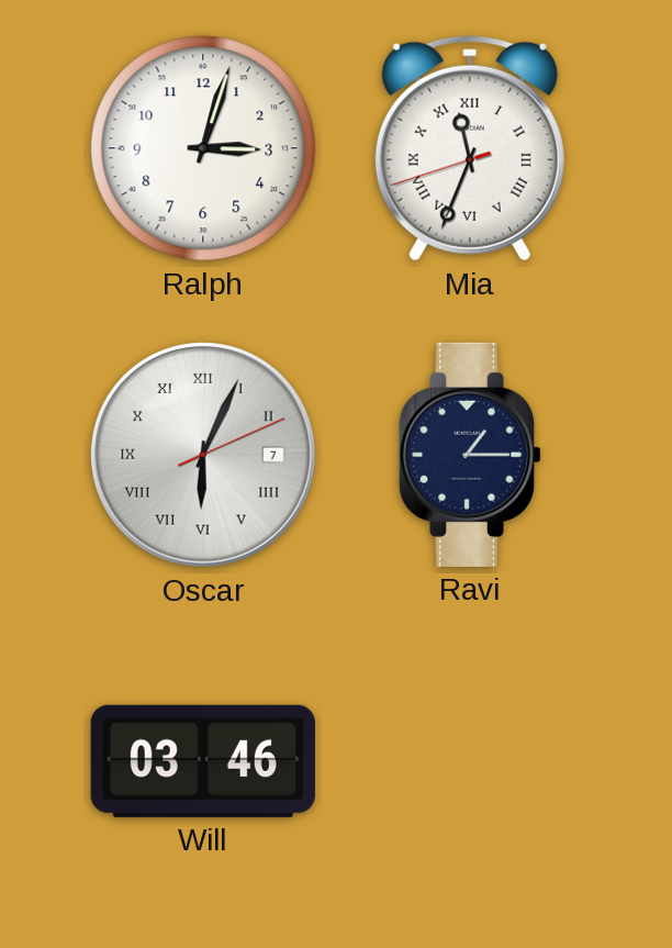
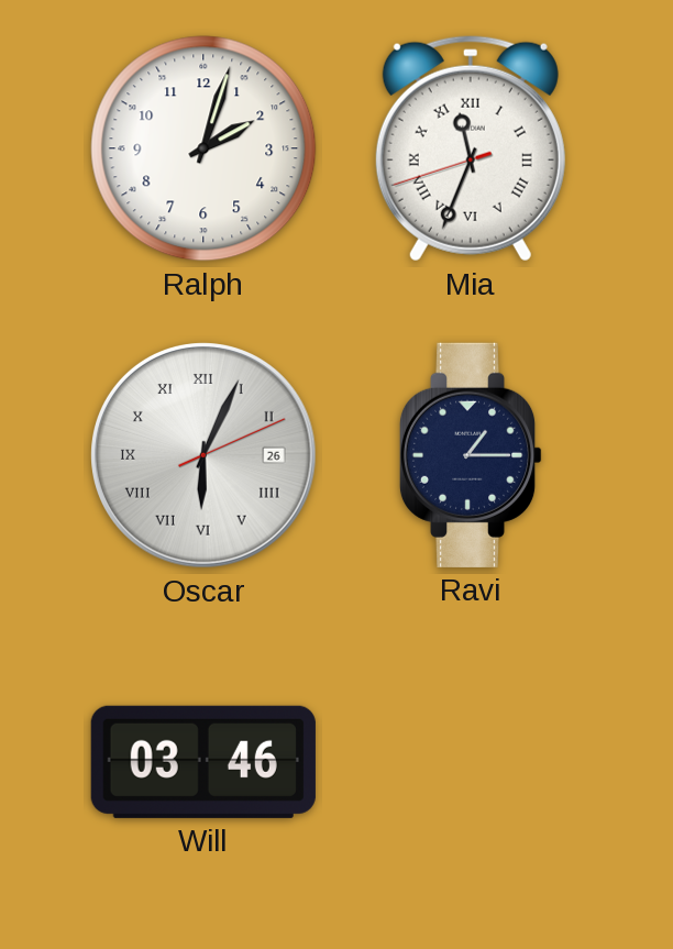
Ralph: 3:03 -> 2:03 (203, 148)
Oscar date: 7 -> 26 (205, 456)
